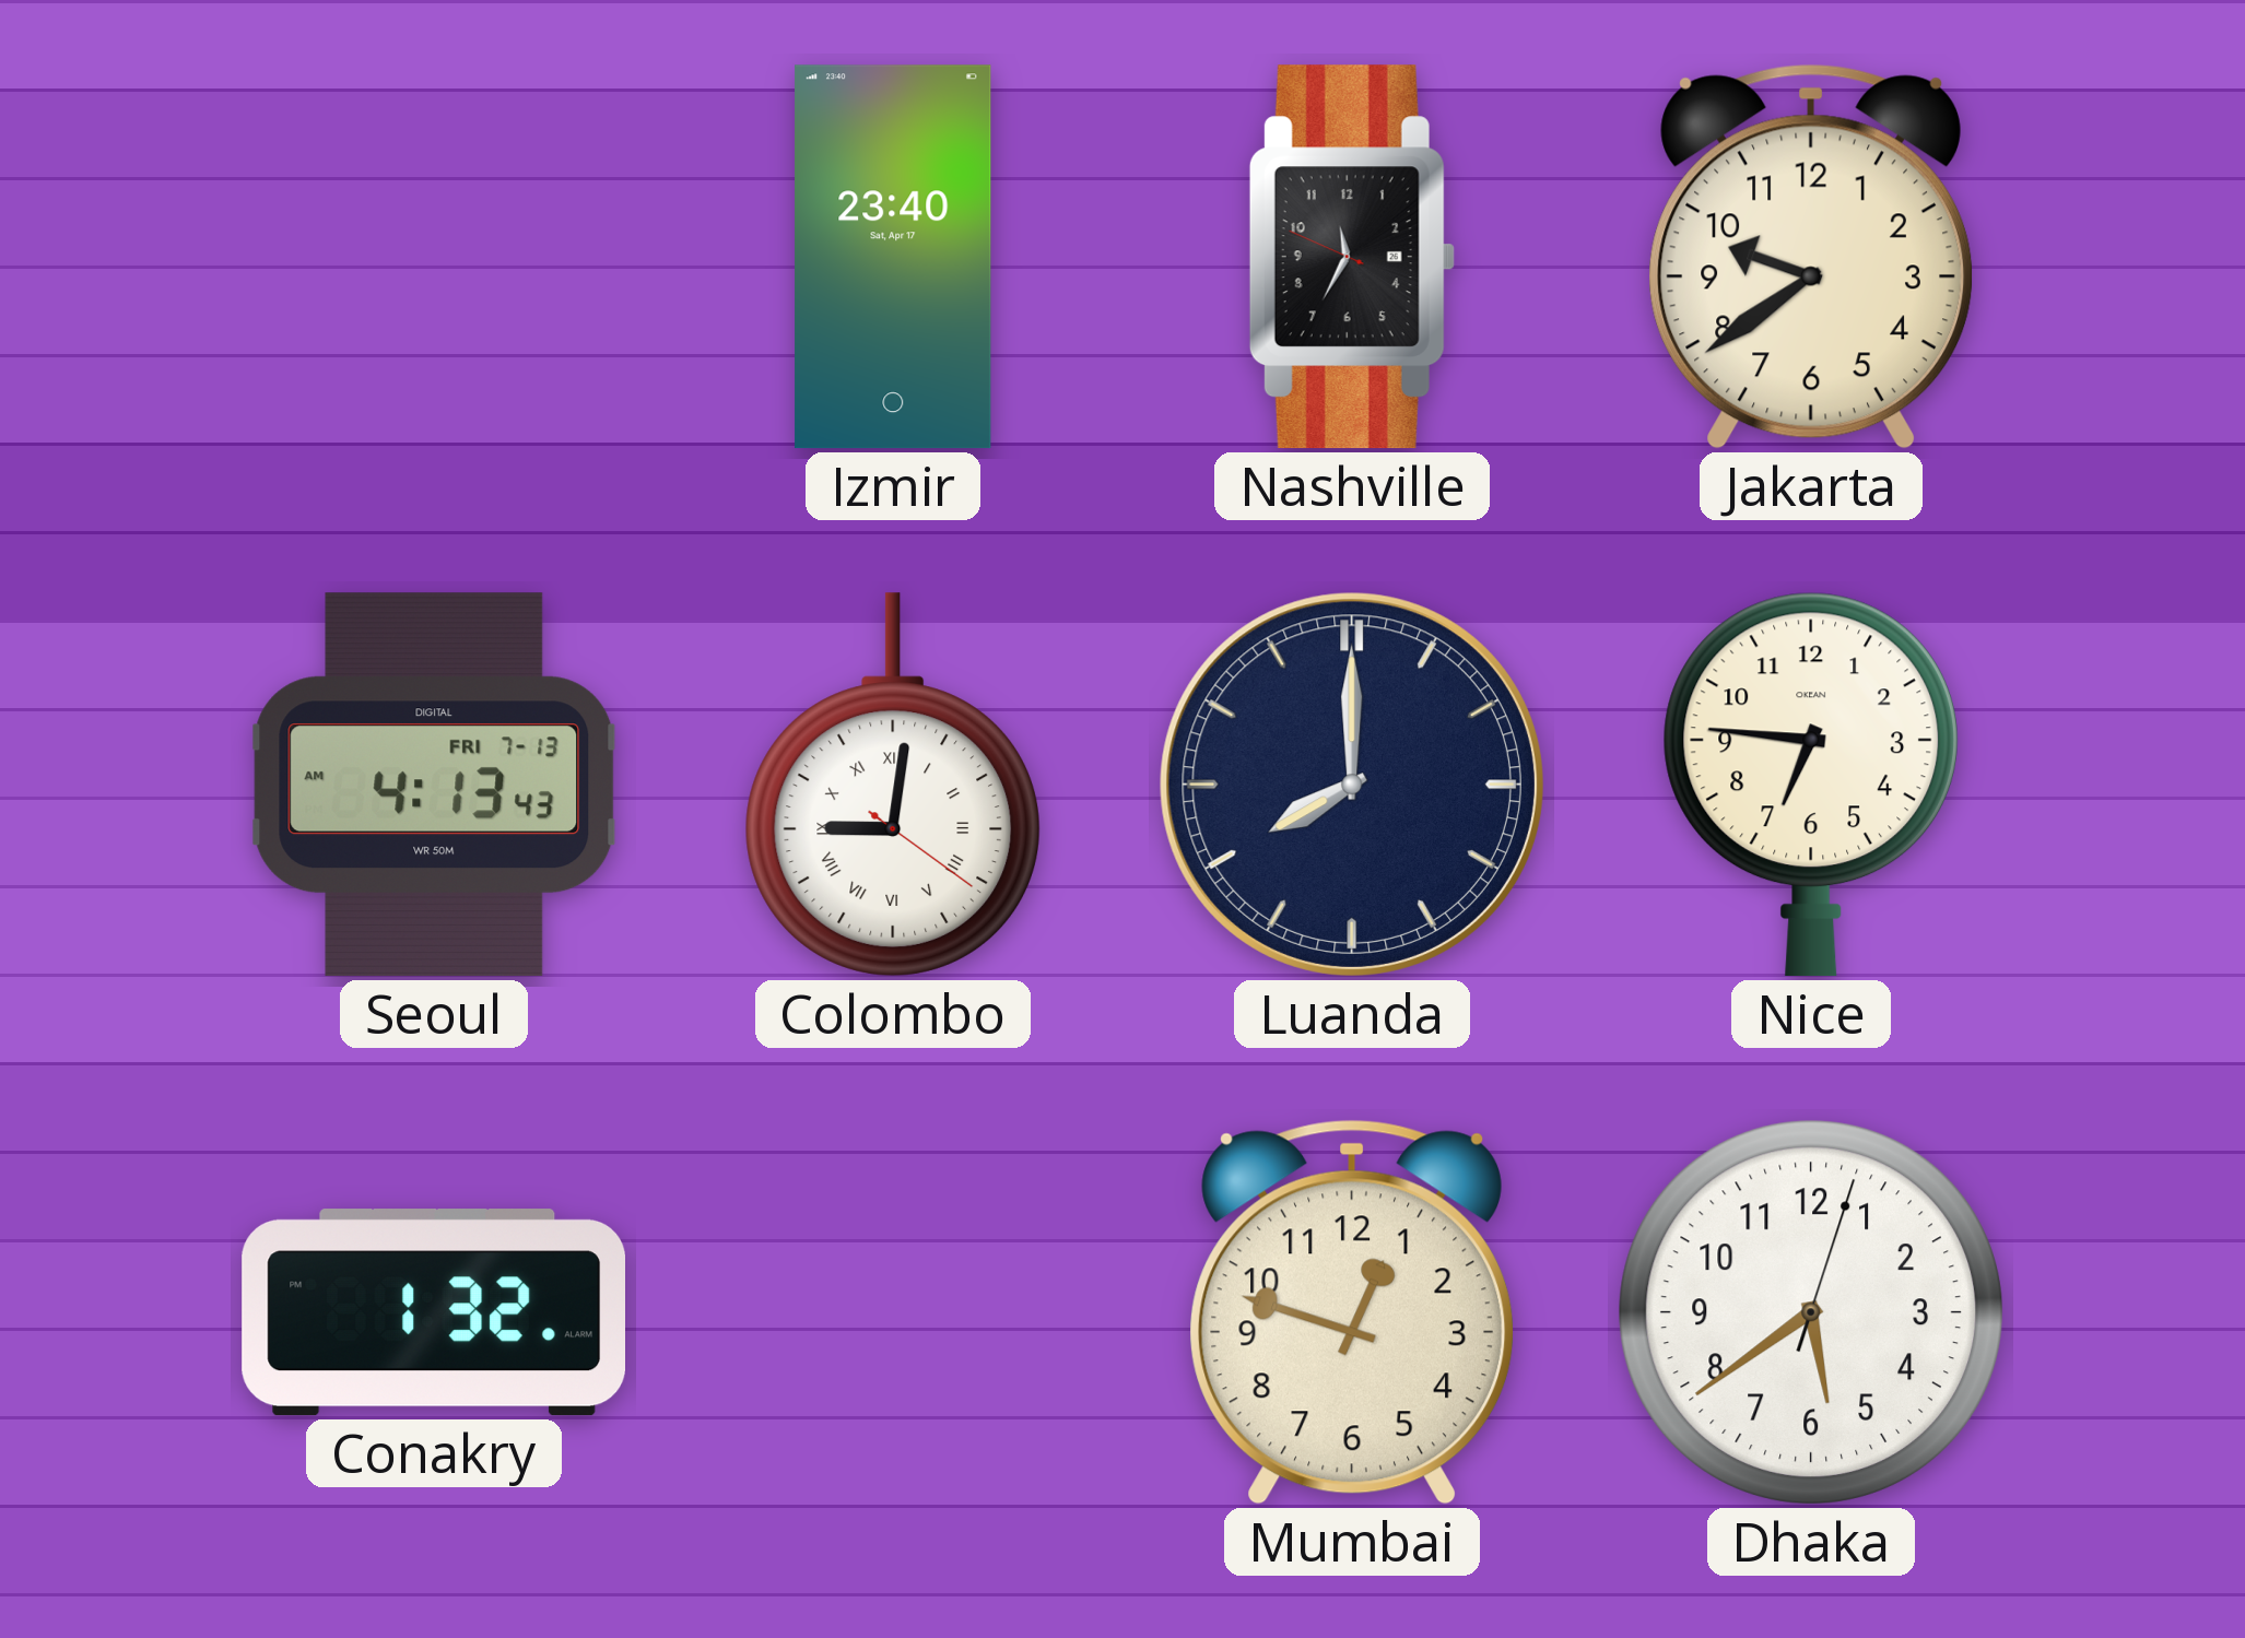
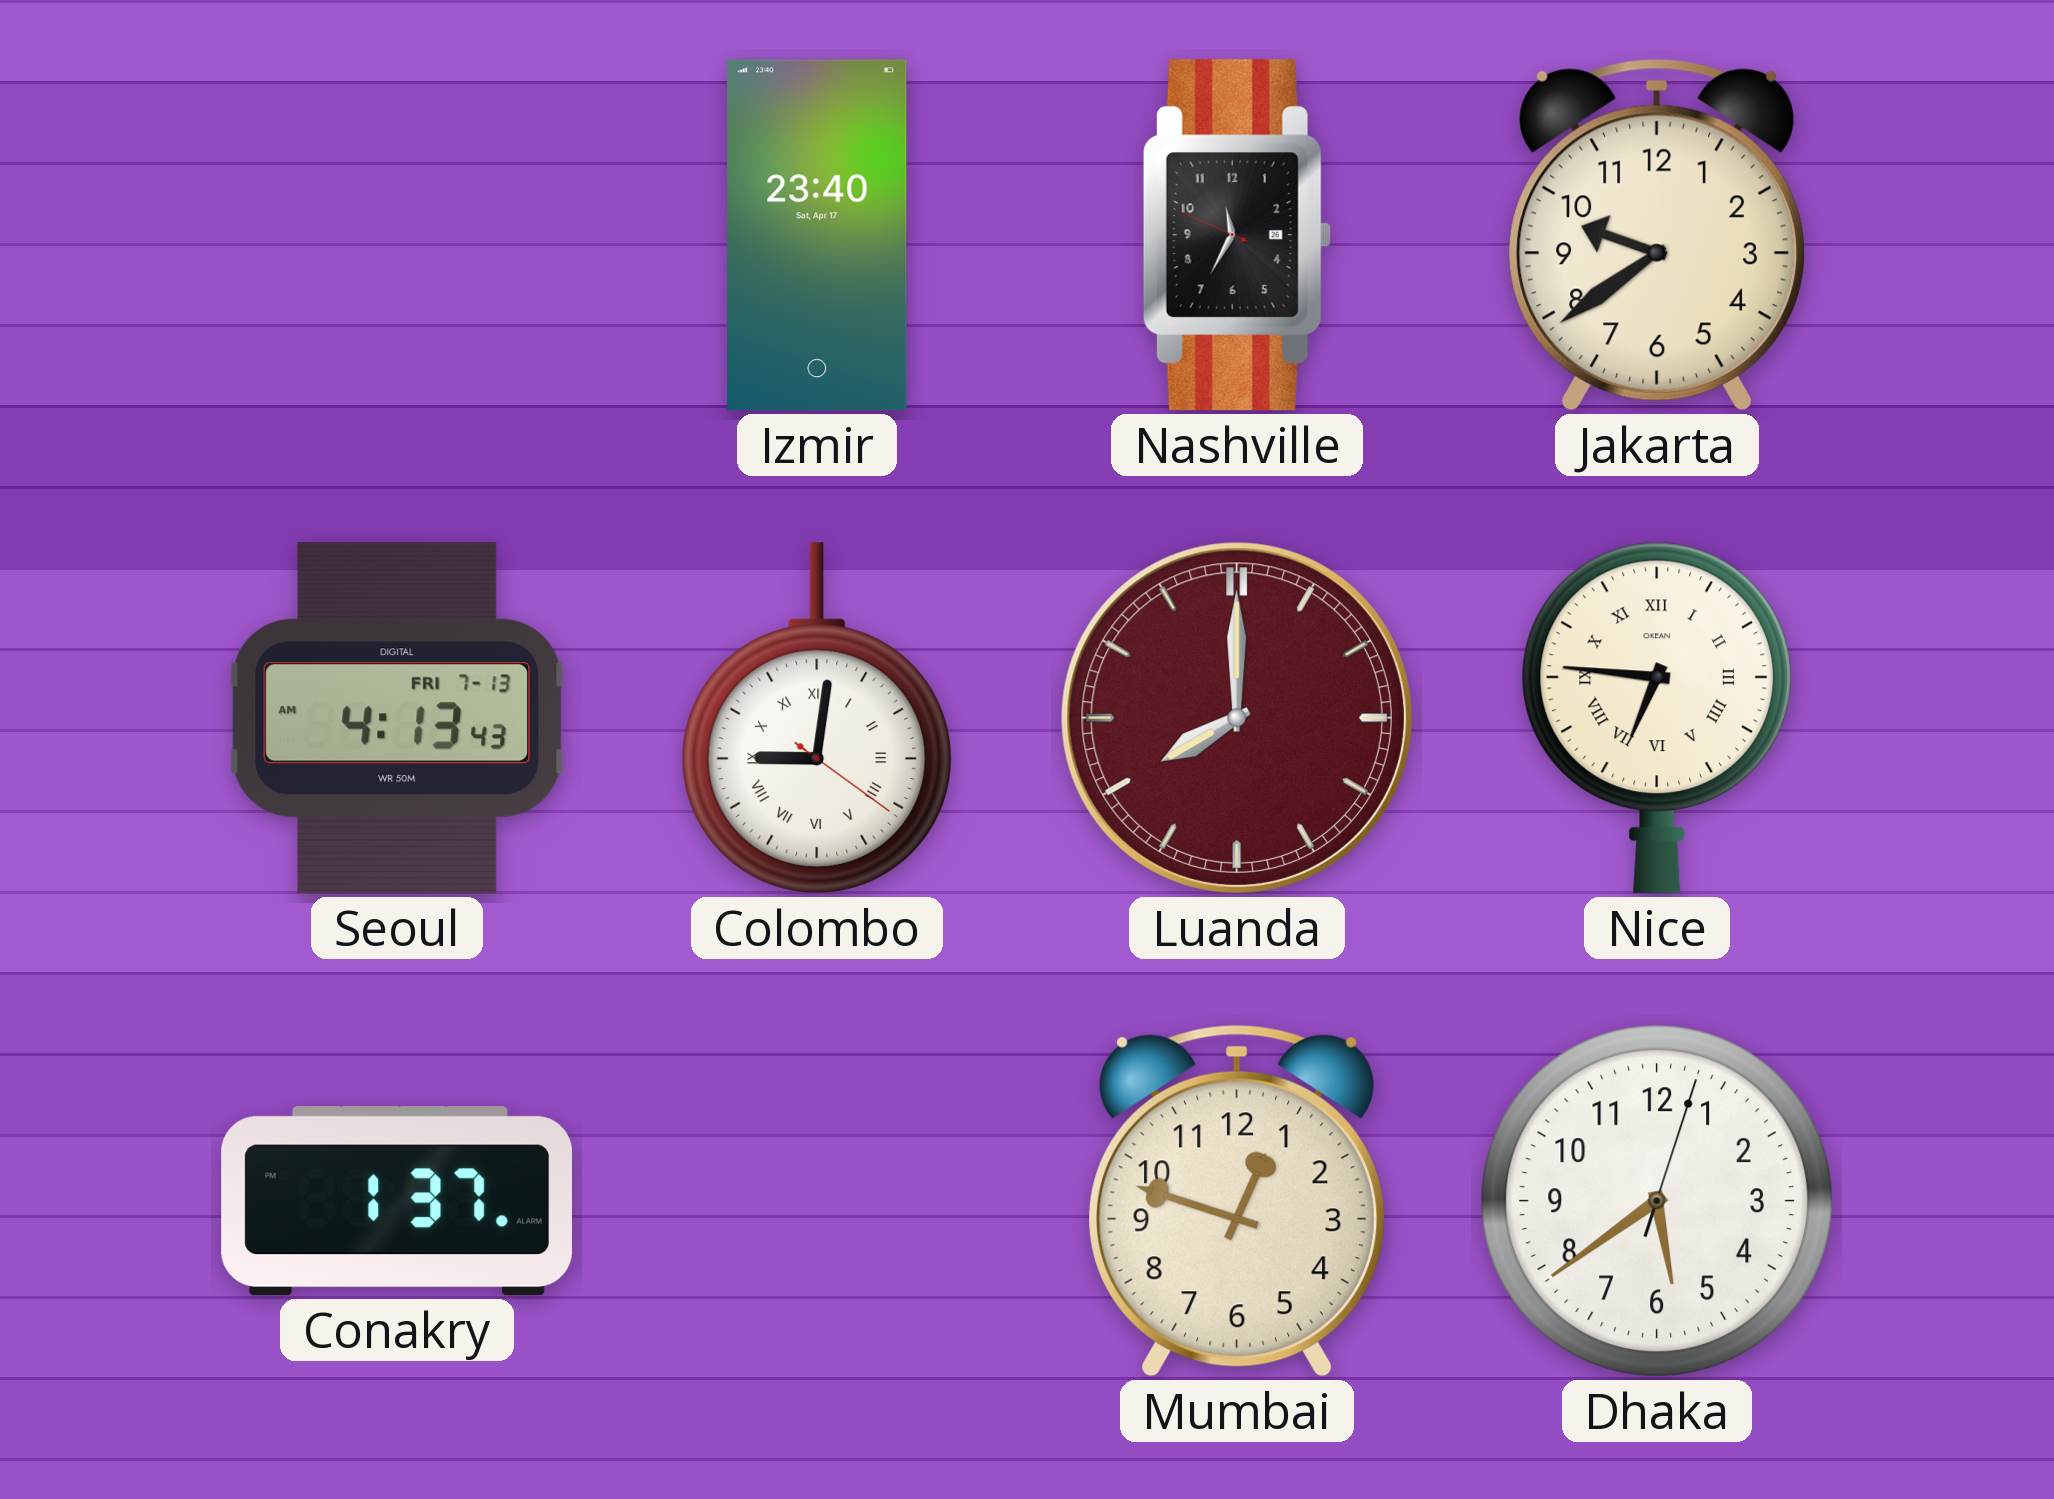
Luanda dial: navy -> burgundy (1237, 718)
Nice numerals: Arabic -> Roman (1656, 718)
Conakry: 1:32 -> 1:37 (396, 1201)
